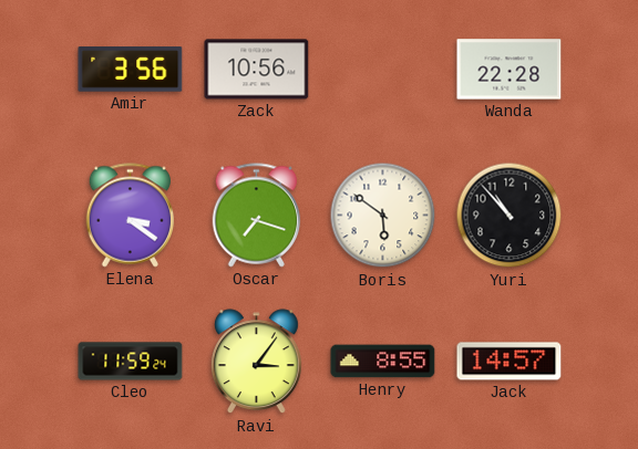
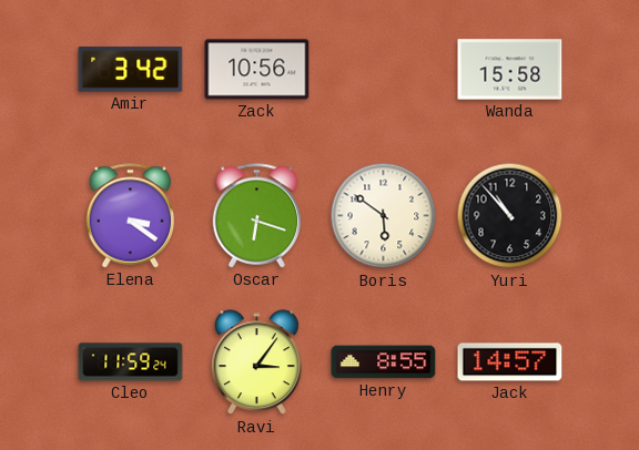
Amir: 3:56 -> 3:42 (131, 70)
Wanda: 22:28 -> 15:58 (510, 70)
Oscar: 7:18 -> 6:18 (257, 216)
